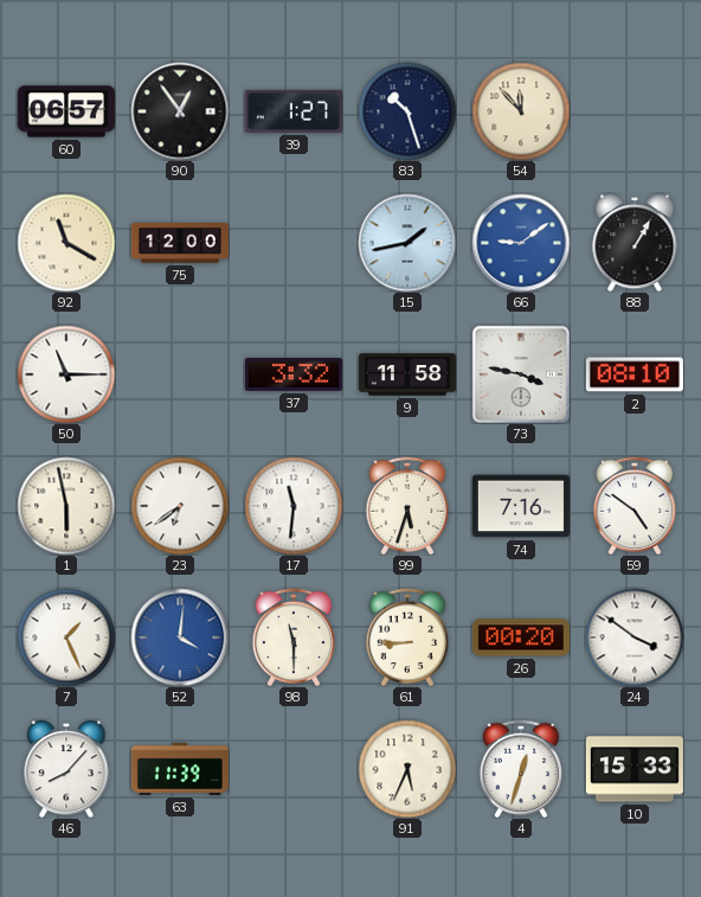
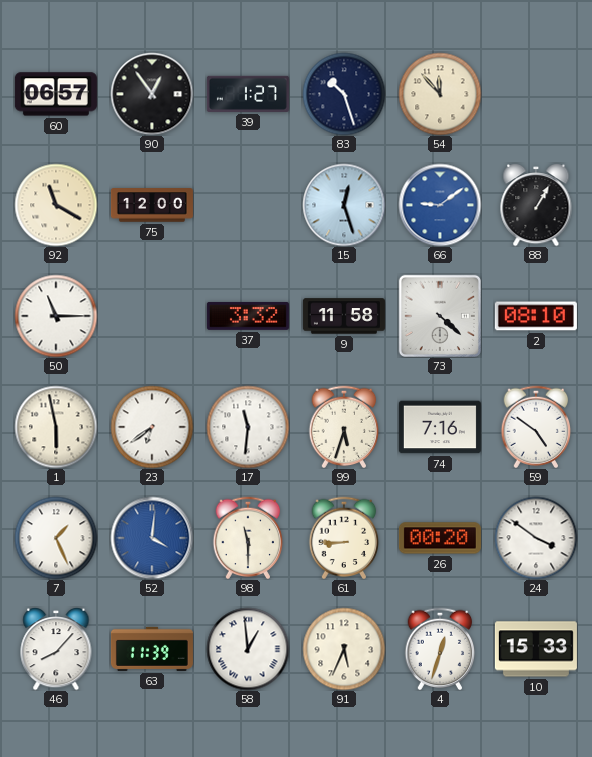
15: 1:43 -> 12:27 (344, 205)
73: 3:47 -> 4:22 (439, 315)
58: none -> 12:59 (248, 649)
